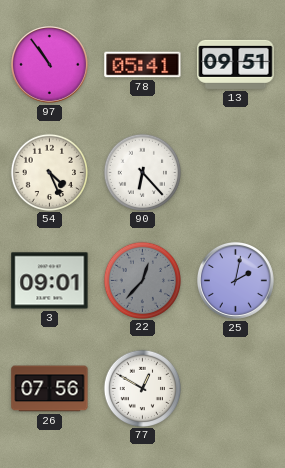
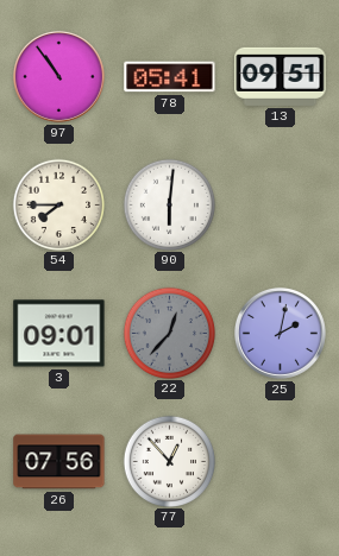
54: 4:26 -> 7:45 (58, 204)
90: 6:23 -> 6:01 (169, 204)
77: 12:50 -> 12:53 (169, 461)
